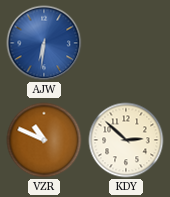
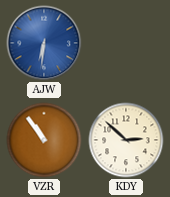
VZR: 10:49 -> 10:54 (44, 140)
